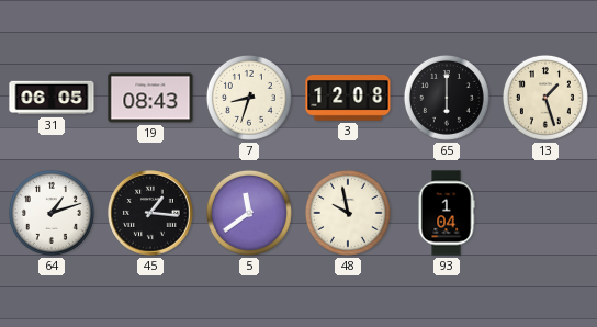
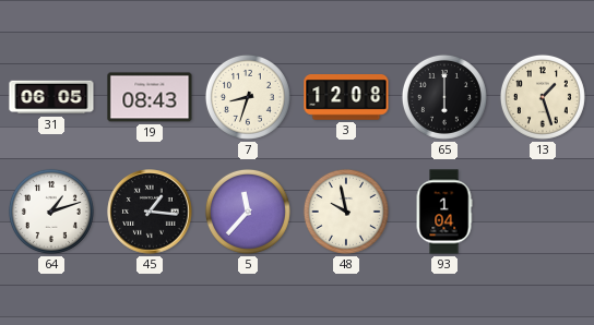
5: 11:39 -> 11:37 (248, 212)
